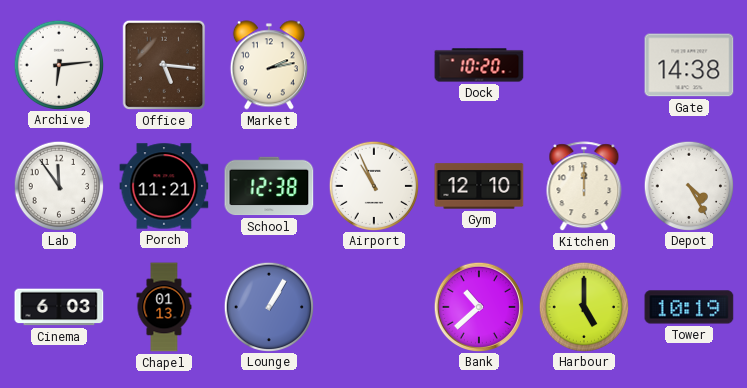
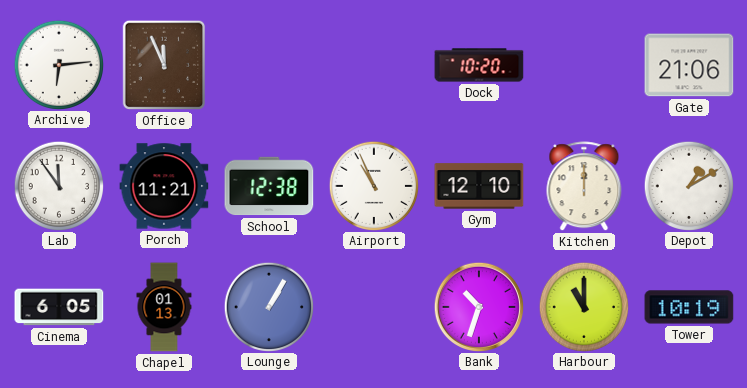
Office: 5:16 -> 11:56 (164, 65)
Market: 2:13 -> none (269, 65)
Gate: 14:38 -> 21:06 (689, 65)
Depot: 4:25 -> 1:10 (688, 185)
Cinema: 6:03 -> 6:05 (59, 307)
Bank: 10:38 -> 10:33 (478, 306)
Harbour: 5:00 -> 11:00 (583, 306)
